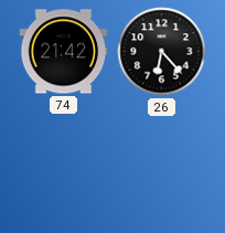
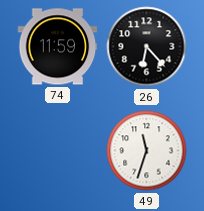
74: 21:42 -> 11:59 (58, 47)
49: none -> 11:33 (147, 151)
